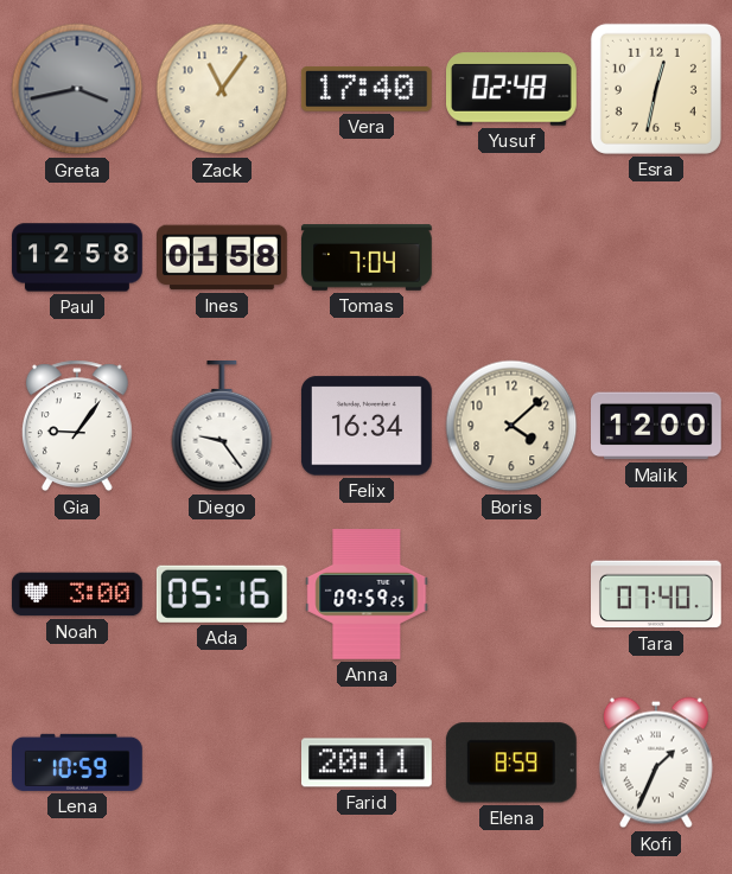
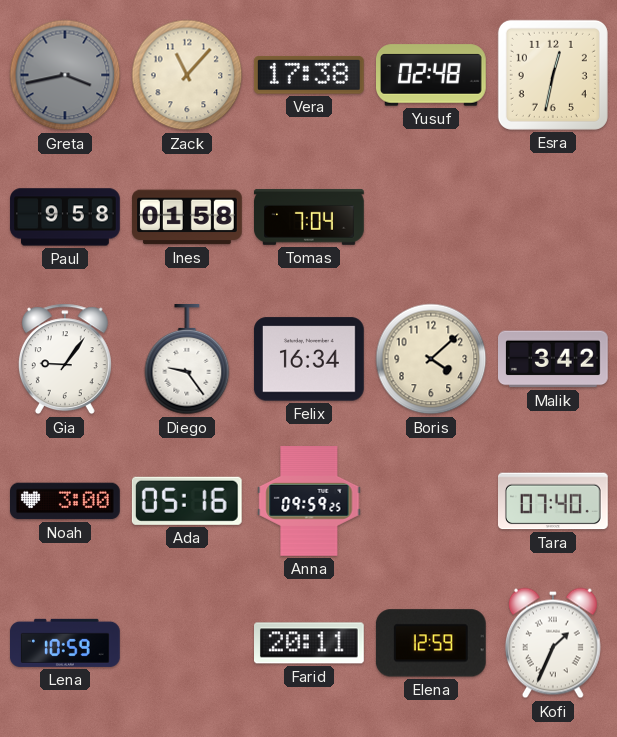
Zack: 11:06 -> 11:07 (187, 75)
Vera: 17:40 -> 17:38 (309, 76)
Paul: 12:58 -> 9:58 (65, 217)
Malik: 12:00 -> 3:42 (554, 359)
Elena: 8:59 -> 12:59 (431, 643)
